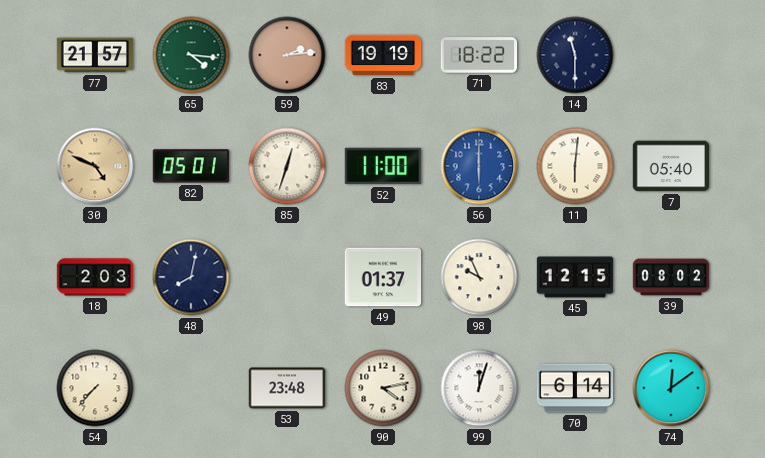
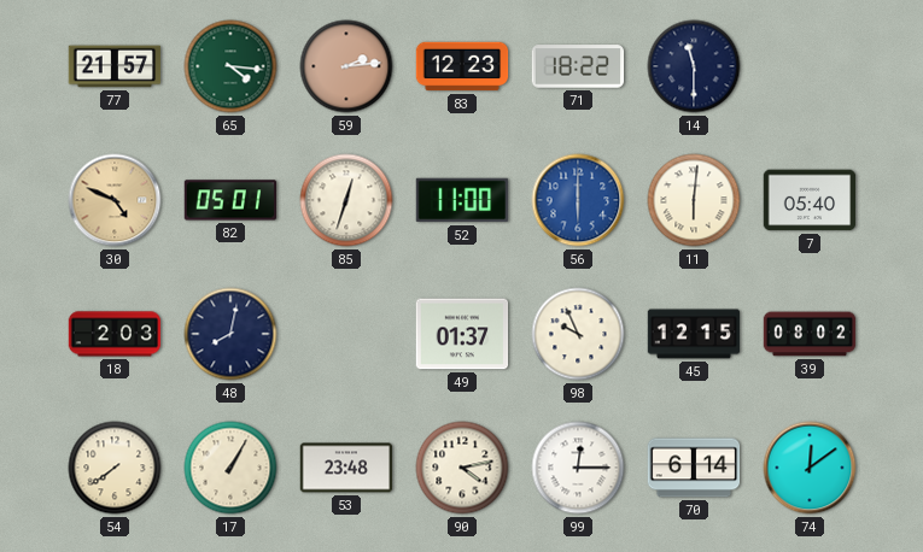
83: 19:19 -> 12:23 (462, 66)
54: 7:37 -> 7:39 (115, 468)
17: none -> 1:05 (230, 468)
99: 12:03 -> 12:15 (578, 468)
